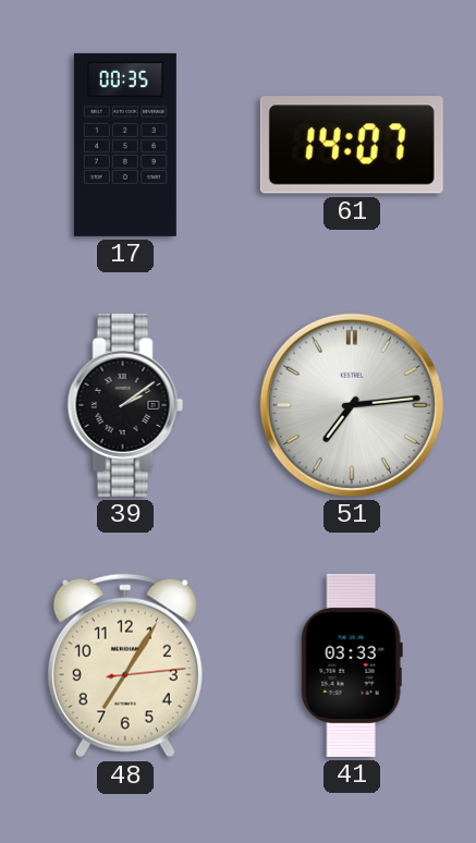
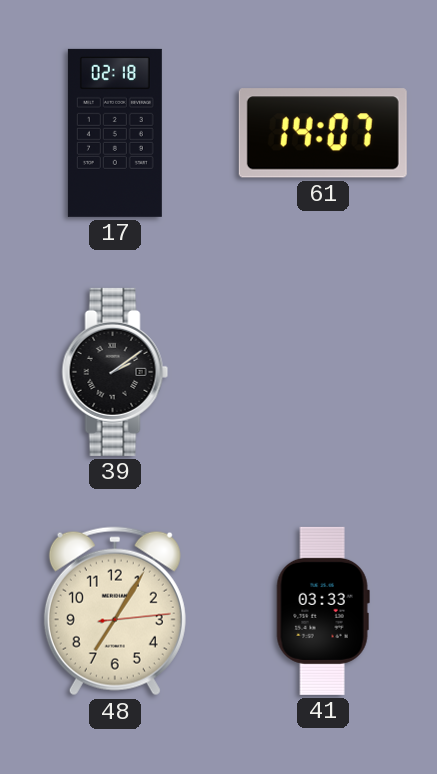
17: 00:35 -> 02:18 (115, 133)
51: 7:14 -> none (352, 405)
